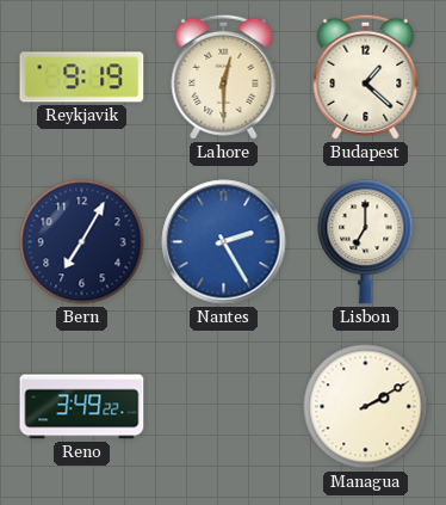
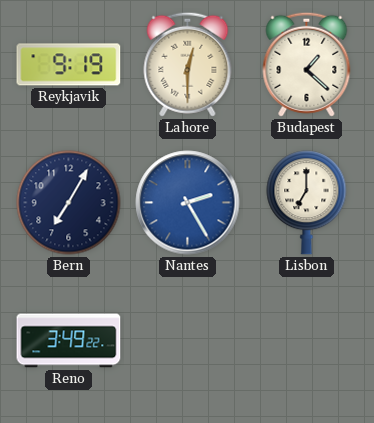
Managua: 2:10 -> none (366, 407)
